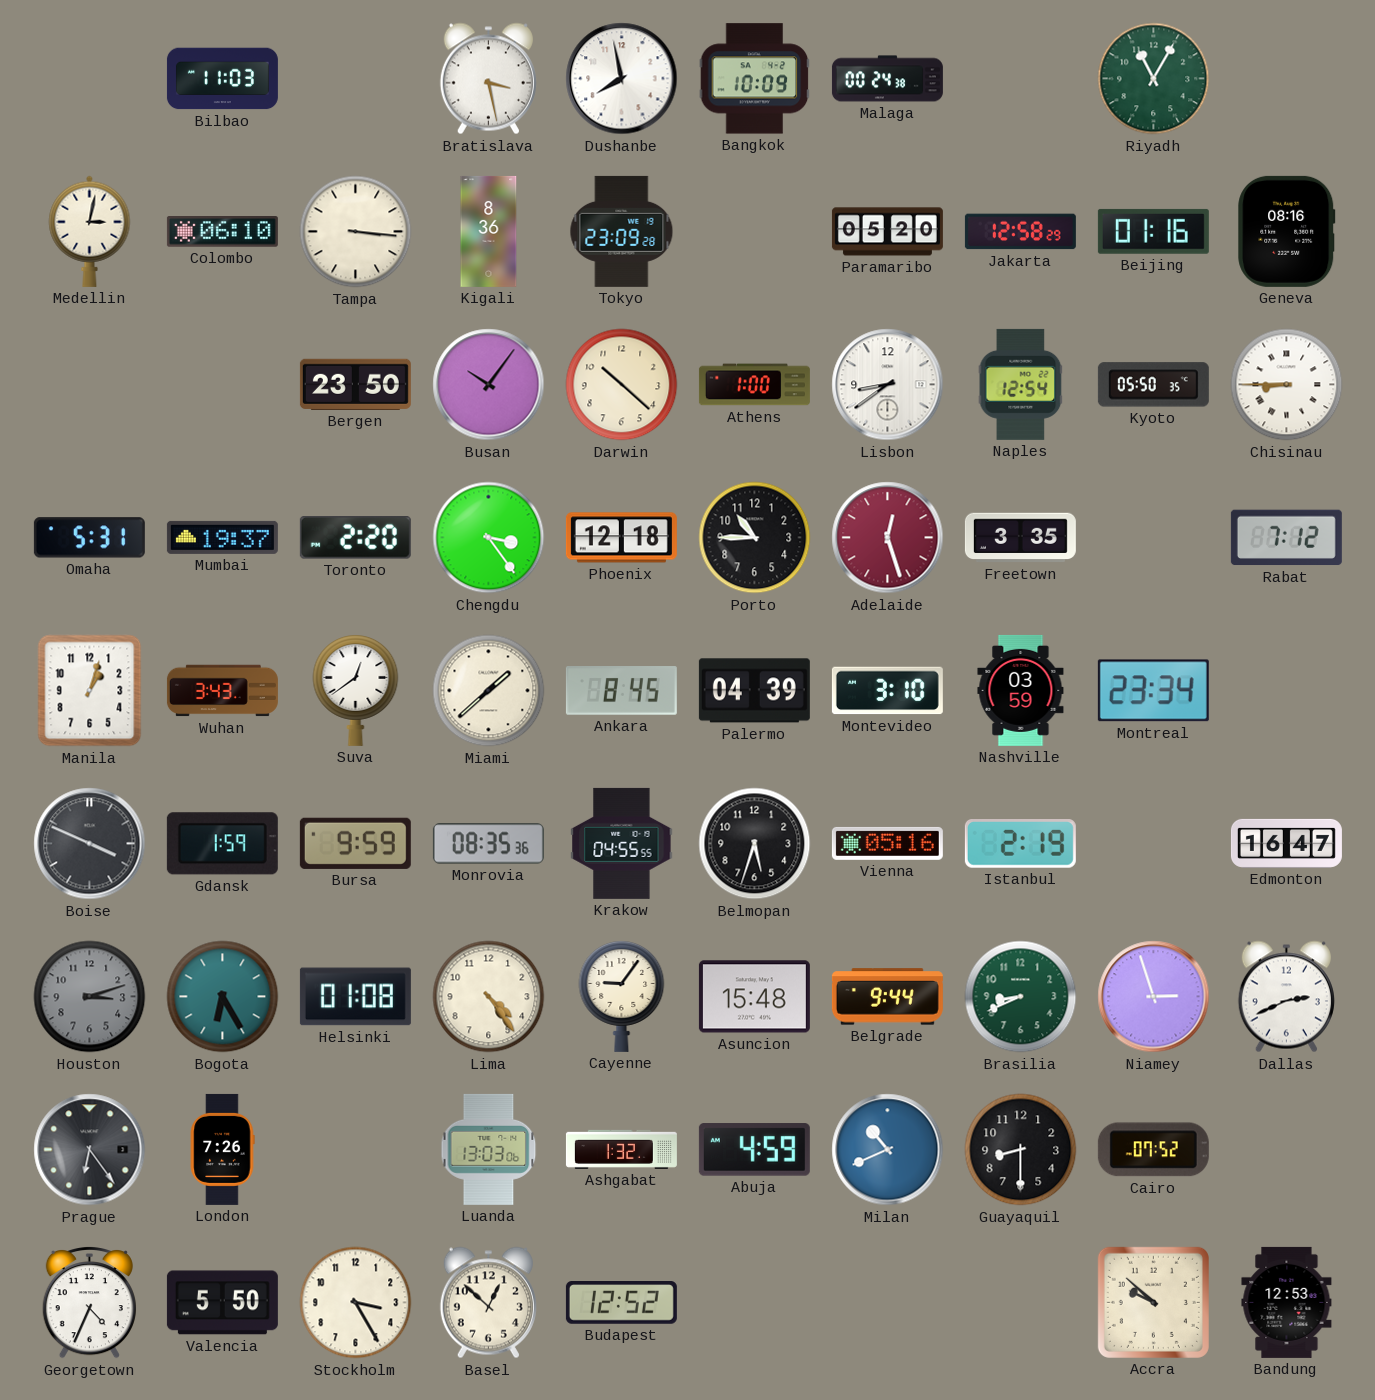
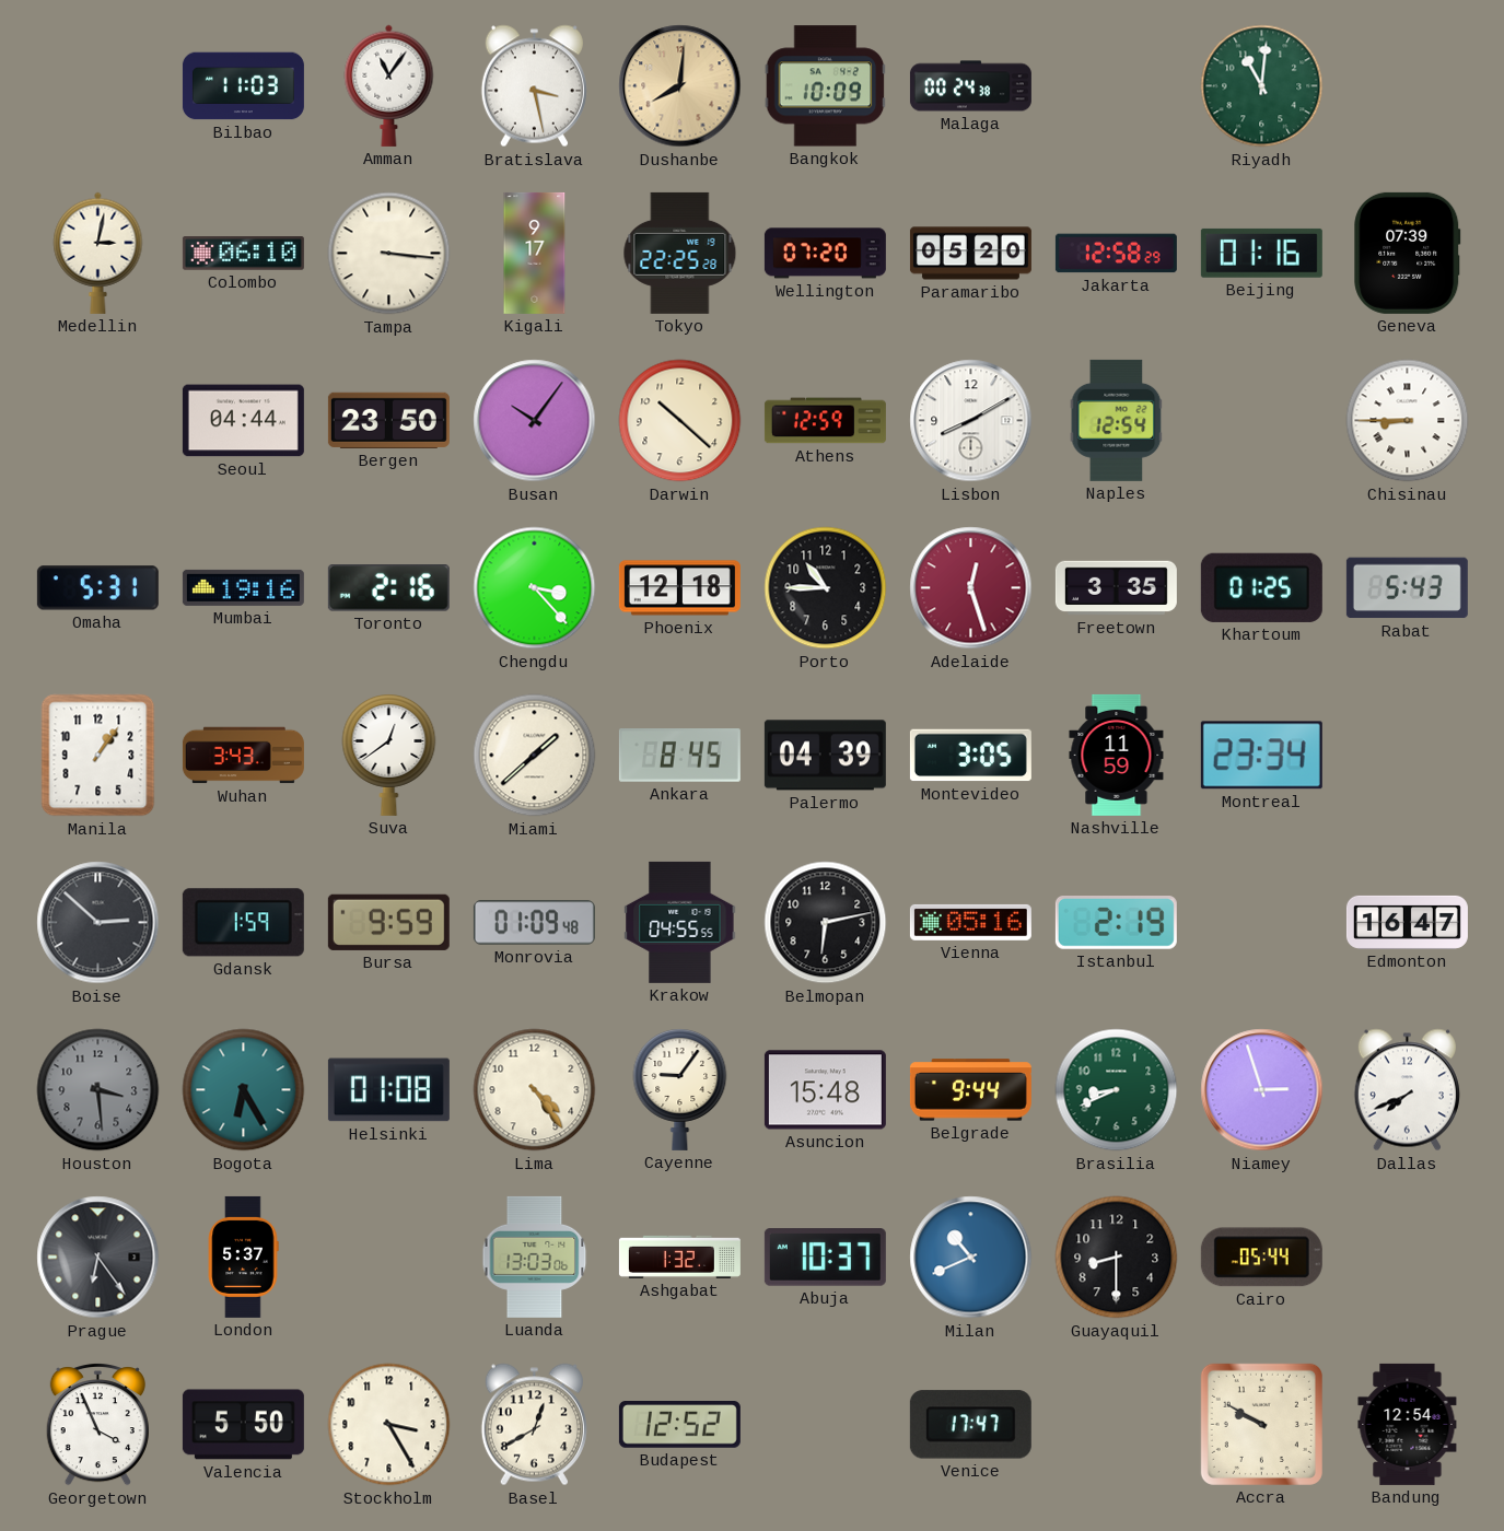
Amman: none -> 11:06 (389, 85)
Dushanbe: 7:58 -> 8:01 (680, 86)
Dushanbe dial: white -> champagne (680, 86)
Riyadh: 11:05 -> 11:01 (1262, 86)
Kigali: 8:36 -> 9:17 (535, 253)
Tokyo: 23:09 -> 22:25 (680, 253)
Wellington: none -> 07:20 (825, 254)
Geneva: 08:16 -> 07:39 (1408, 253)
Seoul: none -> 04:44 (243, 421)
Athens: 1:00 -> 12:59 (825, 421)
Lisbon: 8:39 -> 8:10 (971, 421)
Kyoto: 05:50 -> none (1153, 385)
Mumbai: 19:37 -> 19:16 (243, 587)
Toronto: 2:20 -> 2:16 (388, 588)
Chengdu: 3:24 -> 3:23 (535, 588)
Khartoum: none -> 01:25 (1261, 587)
Rabat: 7:12 -> 5:43 (1407, 588)
Manila: 1:03 -> 1:06 (98, 756)
Montevideo: 3:10 -> 3:05 (970, 756)
Nashville: 03:59 -> 11:59 (1117, 755)
Boise: 3:49 -> 2:52 (98, 923)
Monrovia: 08:35 -> 01:09 (534, 923)
Belmopan: 5:33 -> 6:13 (826, 923)
Houston: 3:12 -> 3:29 (98, 1090)
Dallas: 2:41 -> 7:41 (1407, 1090)
London: 7:26 -> 5:37 (243, 1257)
Abuja: 4:59 -> 10:37 (825, 1258)
Cairo: 07:52 -> 05:44 (1261, 1258)
Georgetown: 4:34 -> 3:56 (97, 1424)
Basel: 12:52 -> 12:40 (534, 1425)
Venice: none -> 17:47 (970, 1425)
Accra: 9:52 -> 9:50 (1261, 1424)
Bandung: 12:53 -> 12:54 (1408, 1424)
